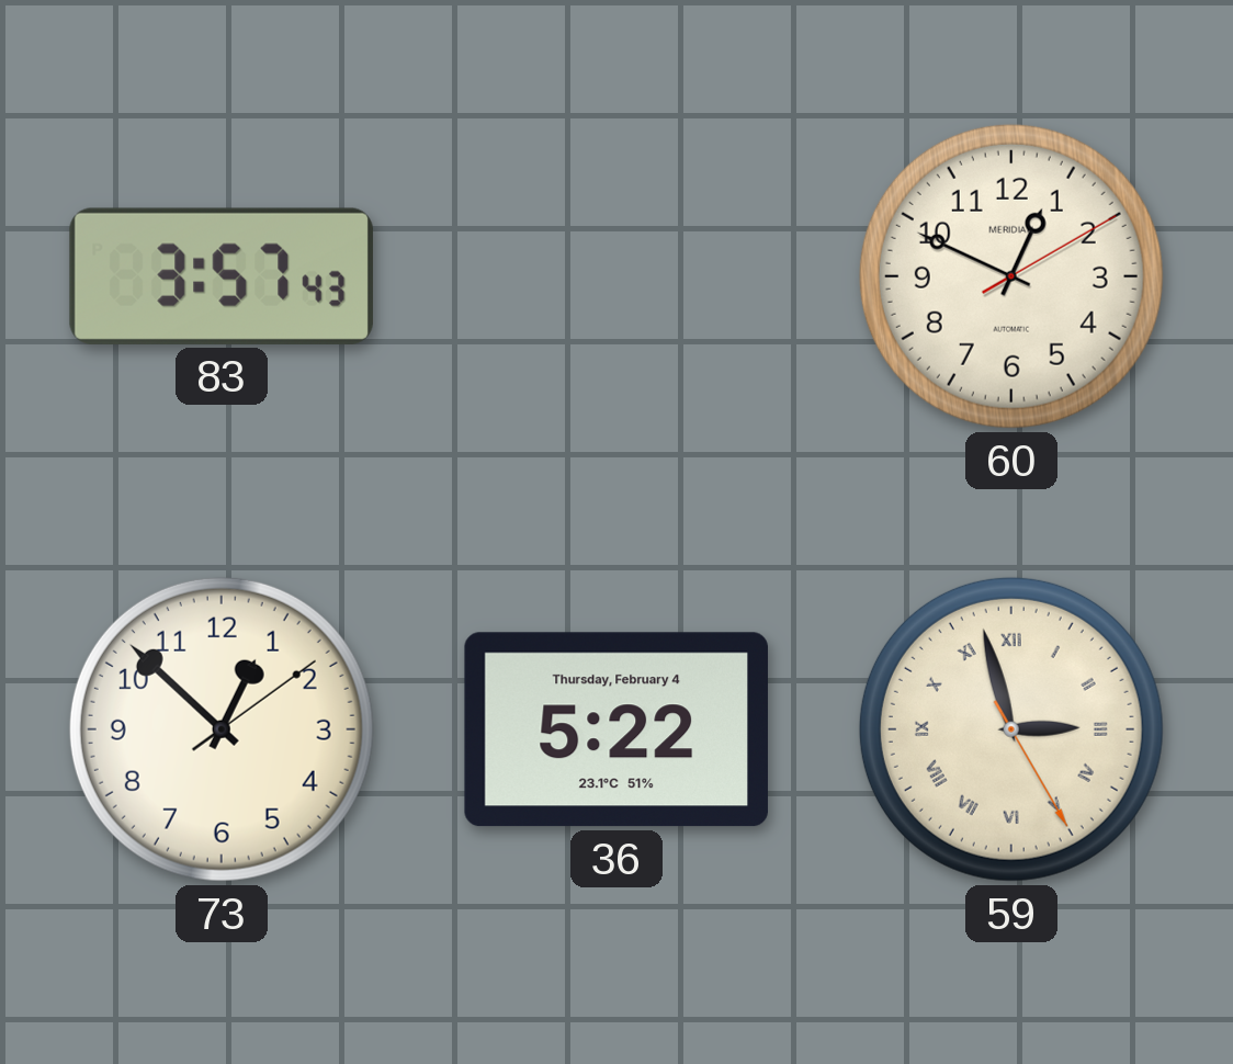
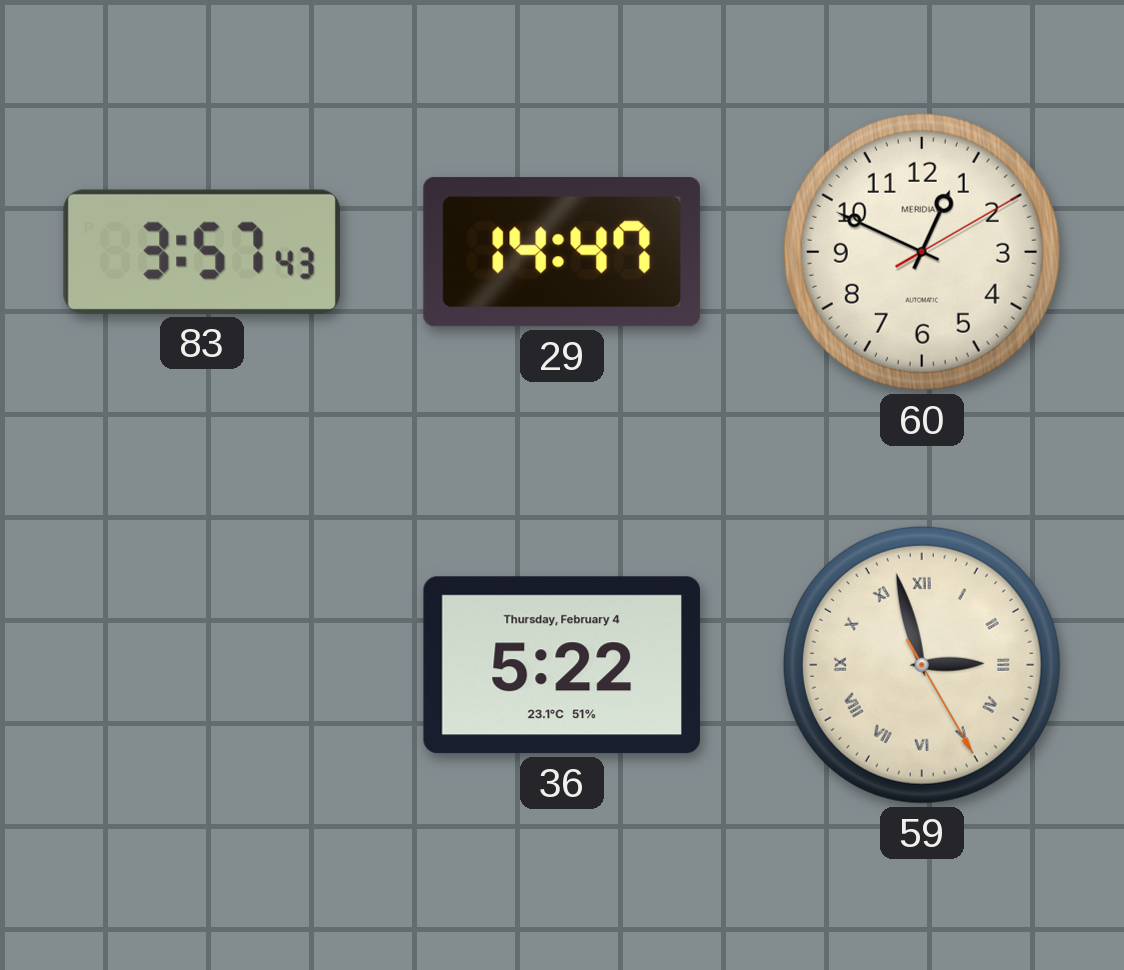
29: none -> 14:47 (562, 252)
73: 12:52 -> none (222, 729)
